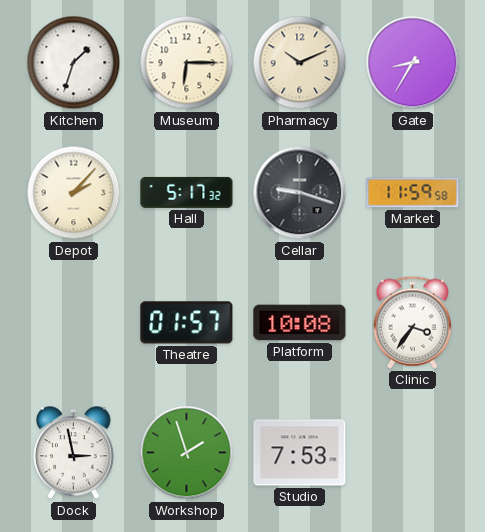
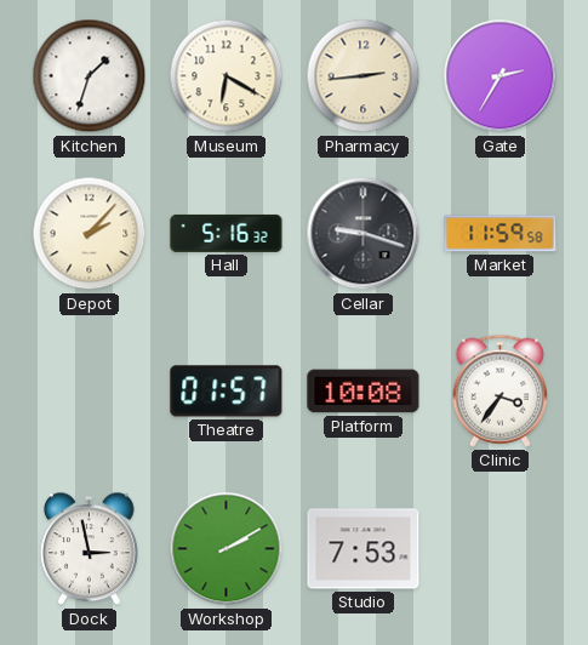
Museum: 6:15 -> 6:20 (227, 76)
Pharmacy: 10:11 -> 2:44 (364, 76)
Gate: 8:35 -> 2:35 (501, 76)
Hall: 5:17 -> 5:16 (227, 233)
Workshop: 1:57 -> 2:10 (227, 549)
